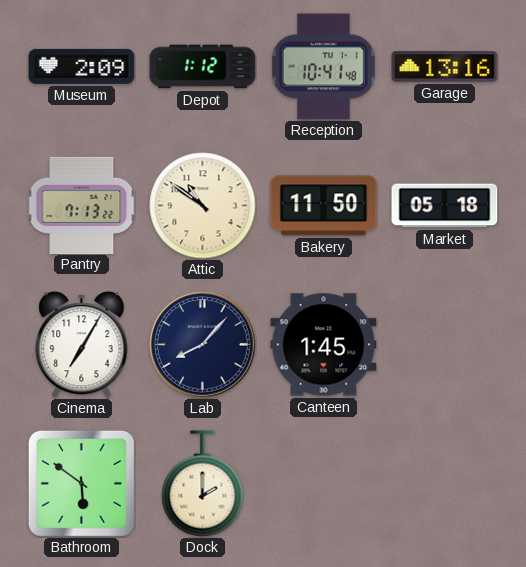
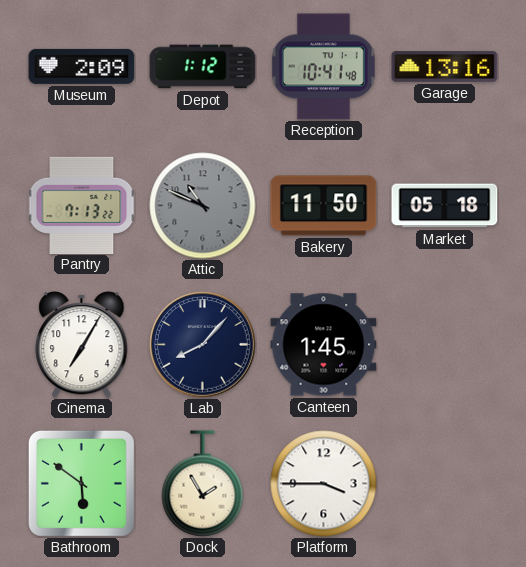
Attic: 10:51 -> 10:49 (203, 206)
Attic dial: cream -> grey (203, 206)
Dock: 2:00 -> 1:55 (203, 484)
Platform: none -> 3:45 (324, 484)
